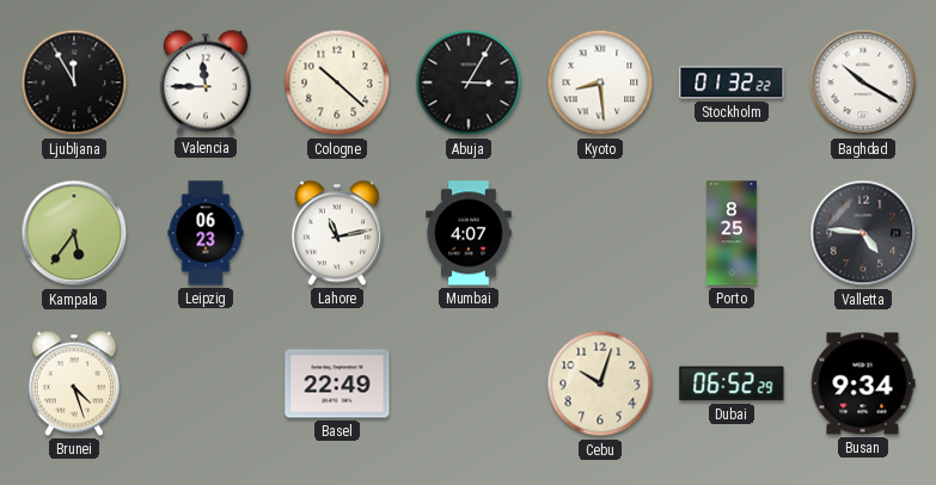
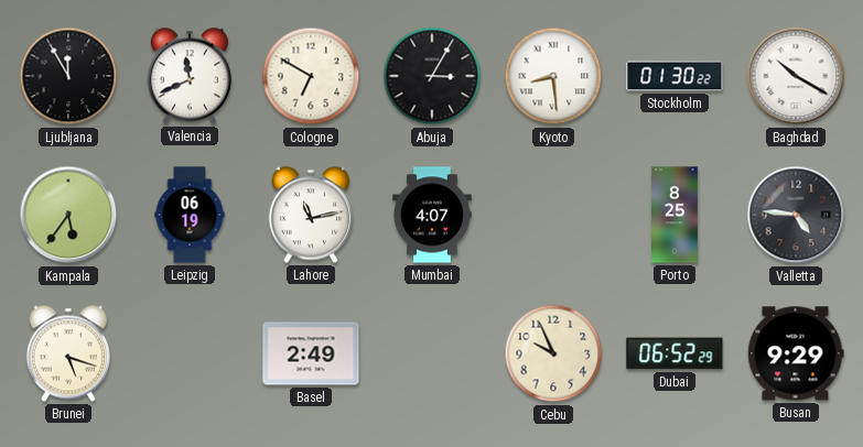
Valencia: 11:45 -> 11:41 (190, 76)
Cologne: 10:22 -> 6:50 (311, 76)
Stockholm: 01:32 -> 01:30 (675, 76)
Leipzig: 06:23 -> 06:19 (190, 215)
Brunei: 4:27 -> 5:18 (68, 353)
Basel: 22:49 -> 2:49 (311, 353)
Cebu: 10:03 -> 9:56 (553, 353)
Busan: 9:34 -> 9:29 (796, 353)
